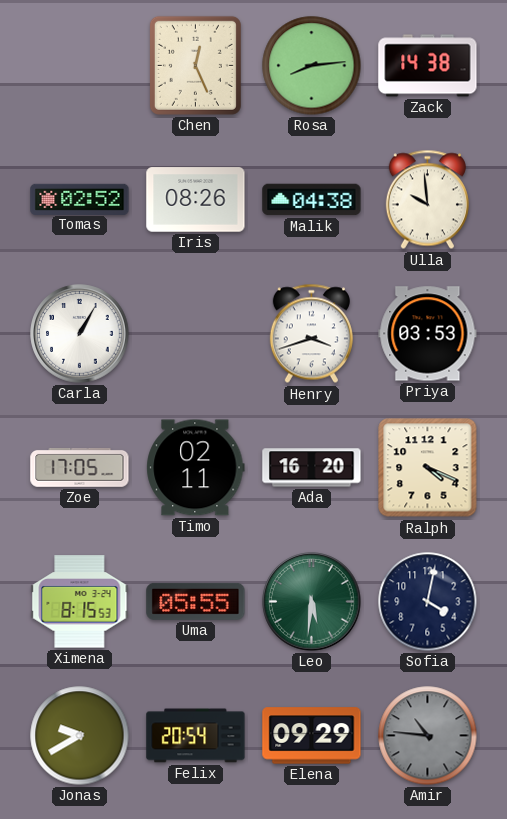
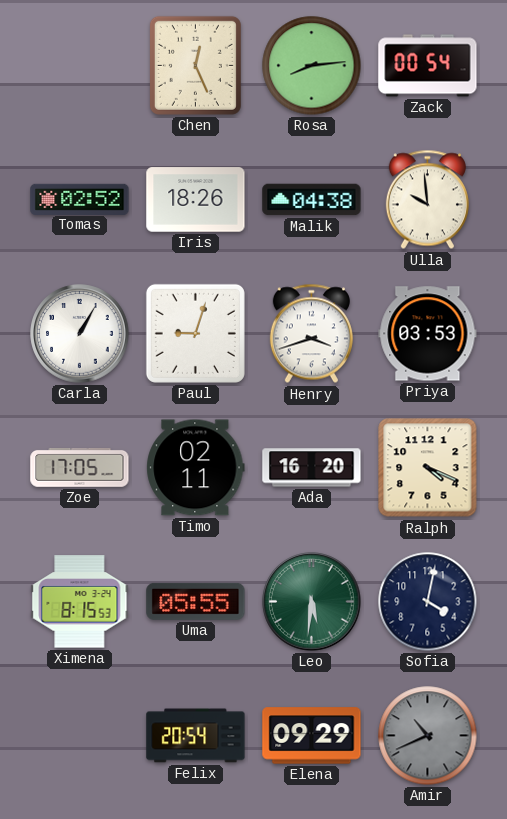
Zack: 14:38 -> 00:54 (428, 66)
Iris: 08:26 -> 18:26 (196, 200)
Paul: none -> 9:03 (195, 333)
Jonas: 9:40 -> none (80, 736)
Amir: 10:46 -> 10:41 (428, 736)
